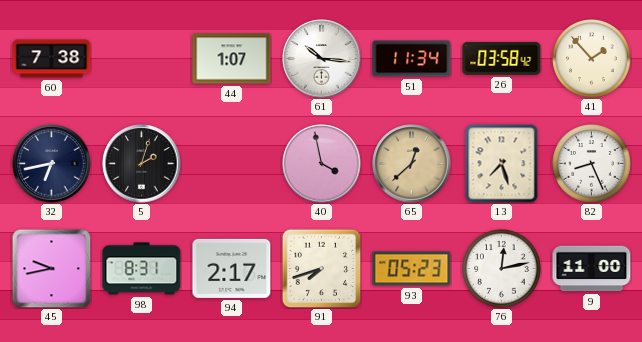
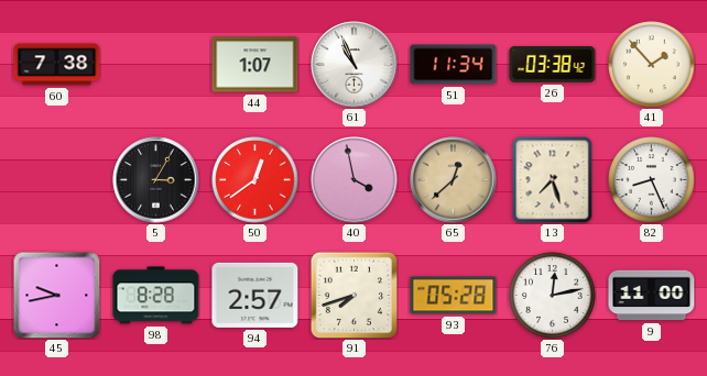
61: 10:16 -> 10:56 (355, 65)
26: 03:58 -> 03:38 (553, 64)
32: 6:43 -> none (52, 164)
5: 2:03 -> 3:05 (156, 180)
50: none -> 12:39 (255, 180)
98: 8:31 -> 8:28 (156, 296)
94: 2:17 -> 2:57 (255, 295)
93: 05:23 -> 05:28 (454, 296)
